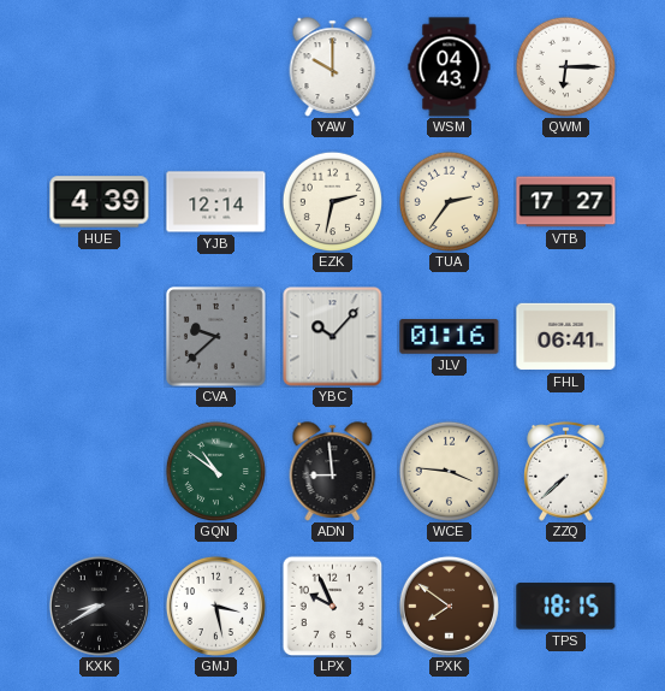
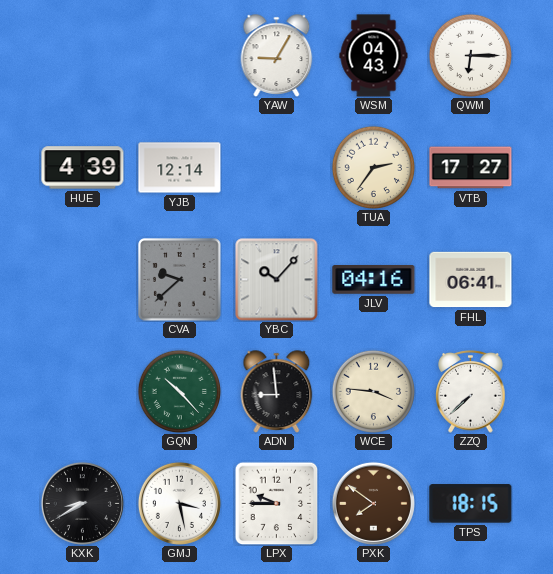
YAW: 10:00 -> 9:05 (277, 56)
EZK: 2:32 -> none (332, 201)
JLV: 01:16 -> 04:16 (374, 280)
GQN: 10:51 -> 10:23 (179, 391)
LPX: 9:56 -> 9:45 (276, 503)
